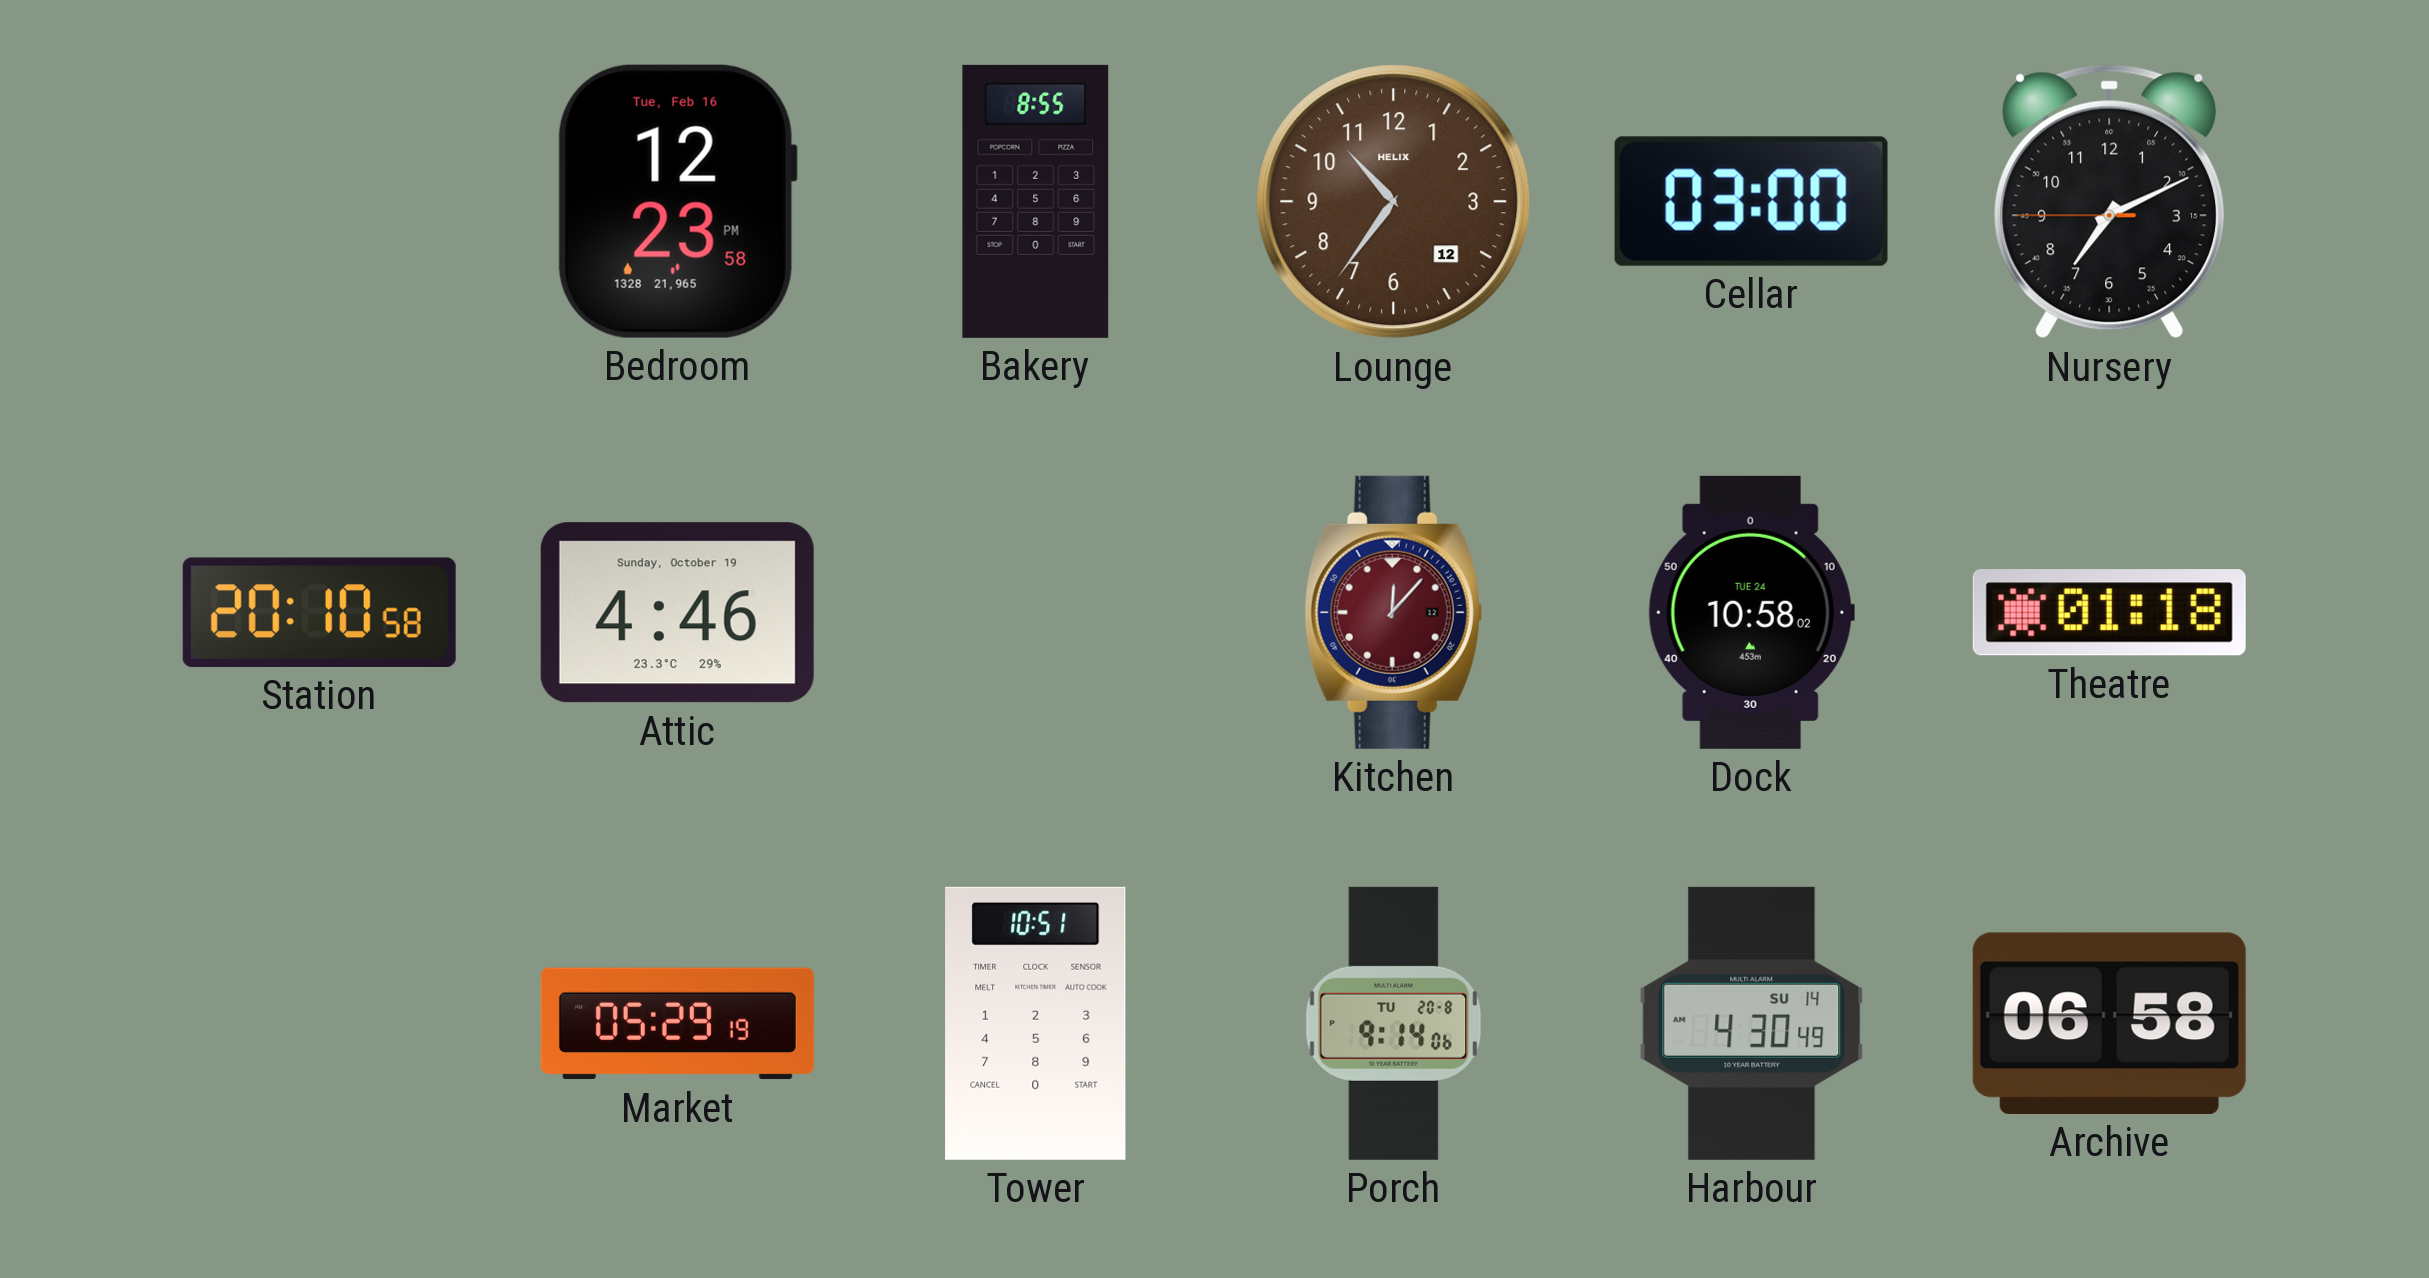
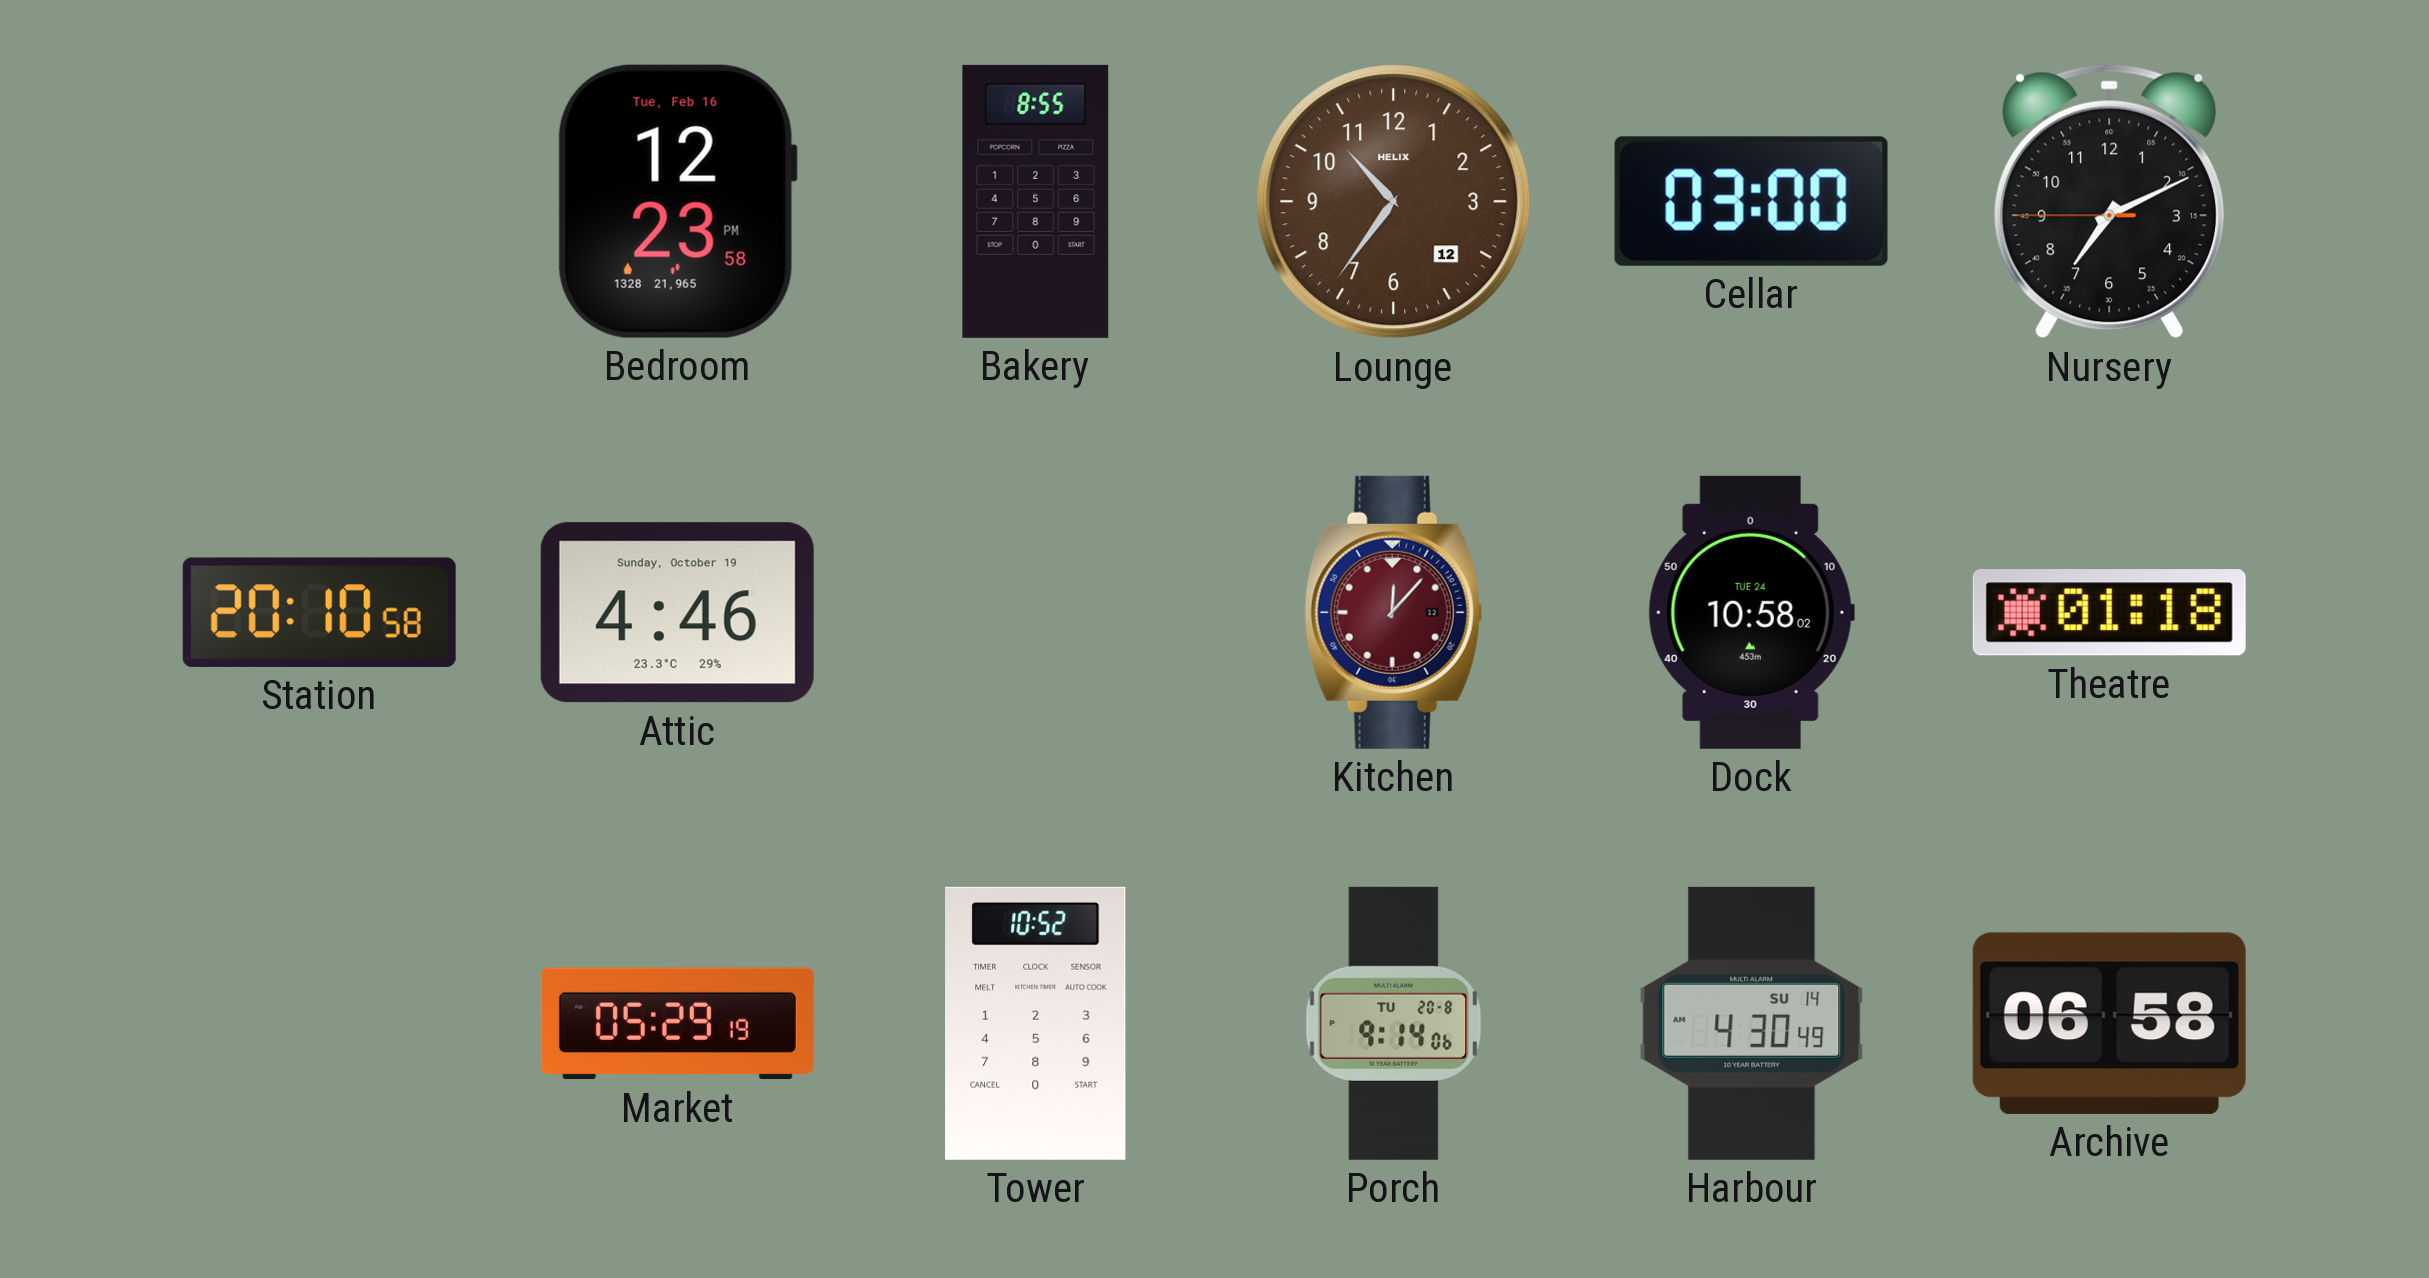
Tower: 10:51 -> 10:52 (1036, 1023)
